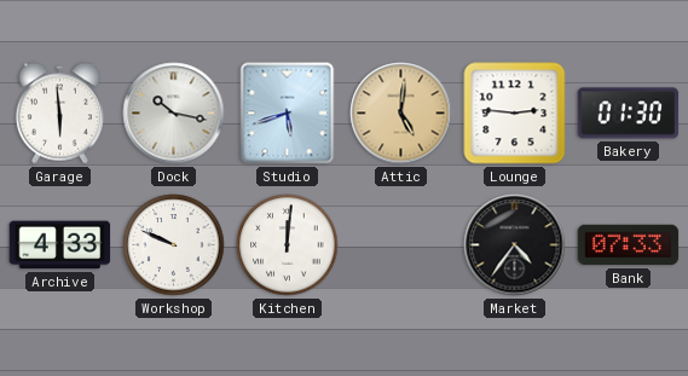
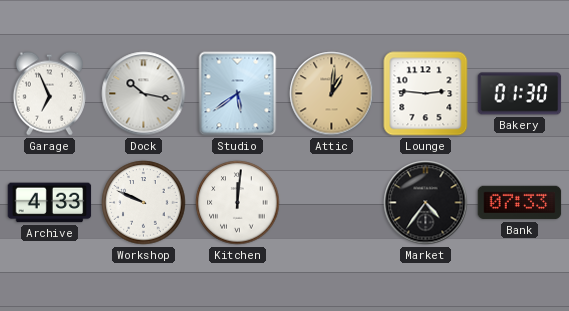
Garage: 5:59 -> 6:56 (49, 94)
Studio: 5:42 -> 5:39 (238, 94)
Attic: 5:01 -> 1:01 (332, 94)
